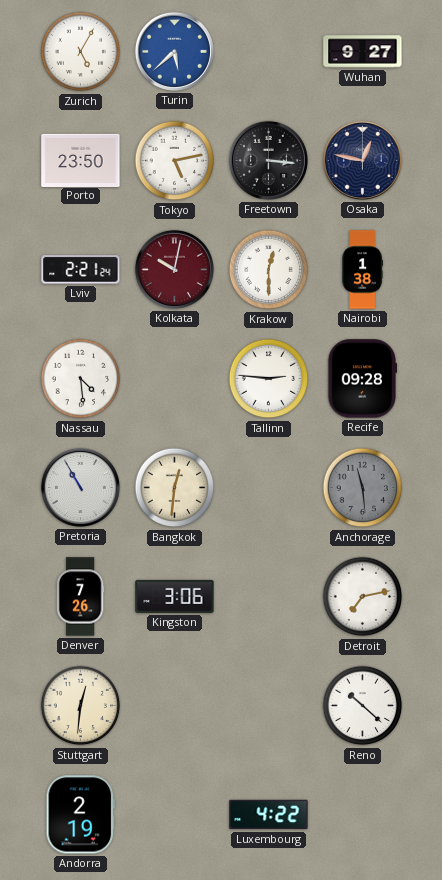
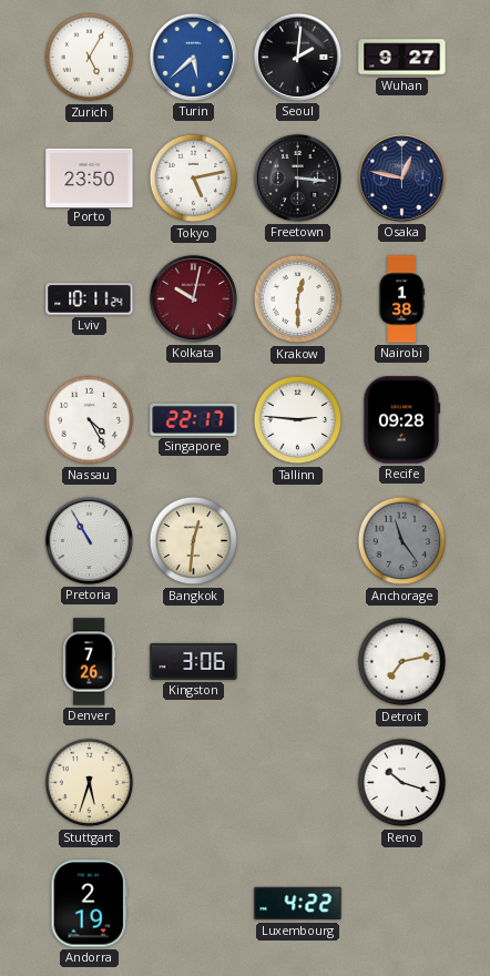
Seoul: none -> 2:01 (297, 57)
Lviv: 2:21 -> 10:11 (90, 299)
Nassau: 4:29 -> 4:25 (90, 420)
Singapore: none -> 22:17 (194, 419)
Anchorage: 11:29 -> 11:24 (402, 541)
Stuttgart: 12:31 -> 5:33 (90, 783)
Reno: 10:22 -> 10:18 (402, 783)
